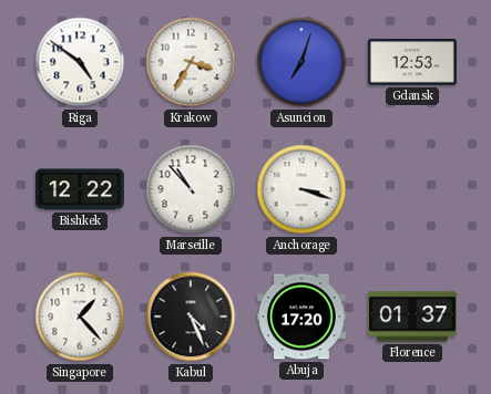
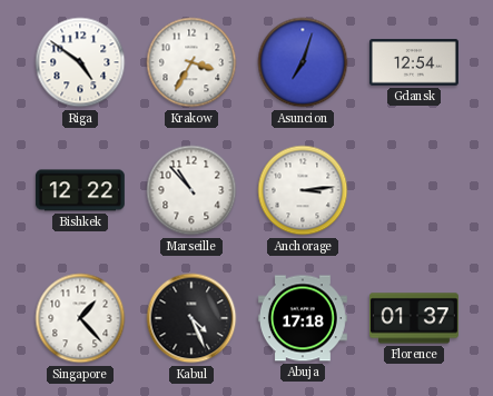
Gdansk: 12:53 -> 12:54 (414, 62)
Anchorage: 3:18 -> 3:14 (303, 190)
Abuja: 17:20 -> 17:18 (303, 318)
